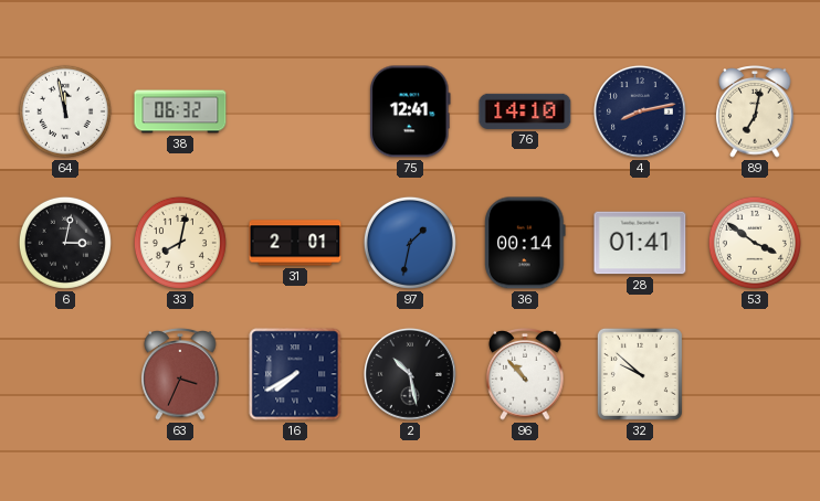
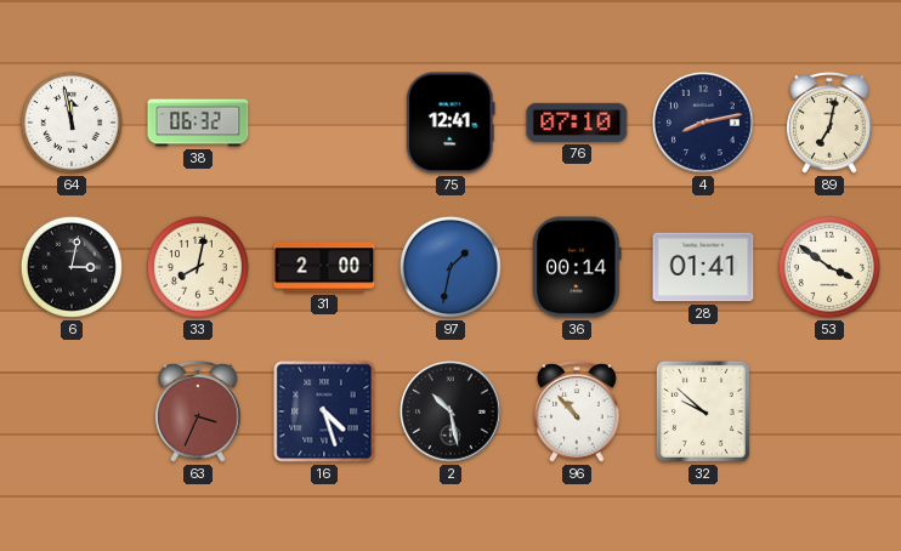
76: 14:10 -> 07:10 (577, 123)
31: 2:01 -> 2:00 (324, 267)
16: 7:40 -> 4:27 (324, 411)
